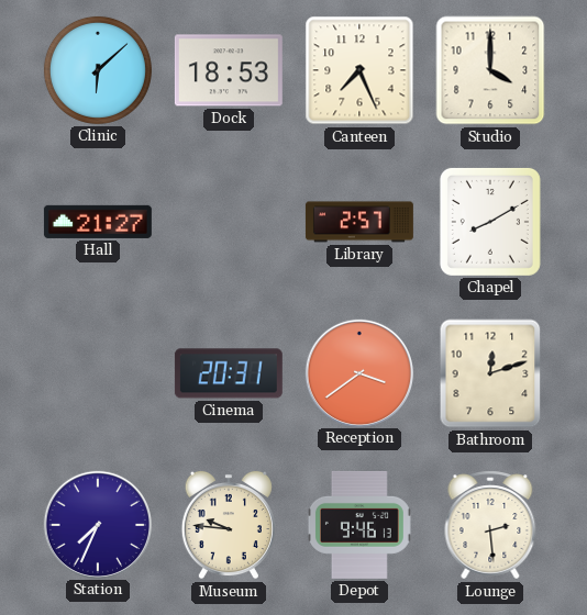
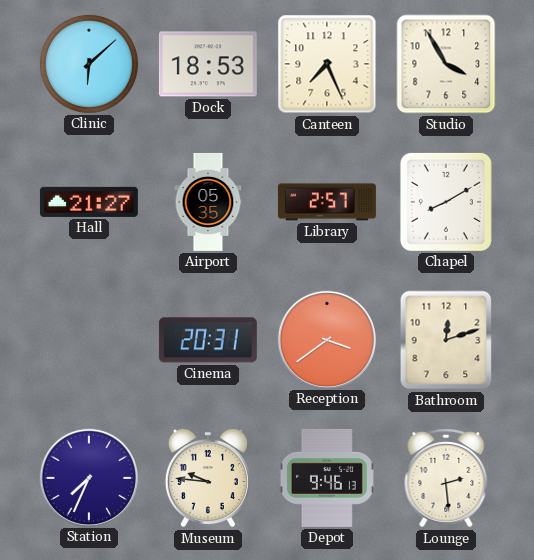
Studio: 4:00 -> 3:55 (446, 64)
Airport: none -> 05:35 (208, 202)
